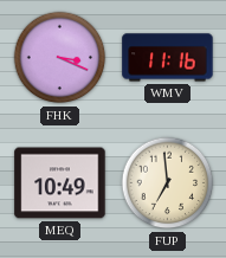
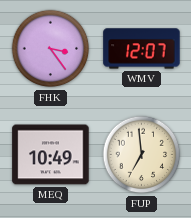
FHK: 3:19 -> 3:24 (51, 49)
WMV: 11:16 -> 12:07 (142, 49)
